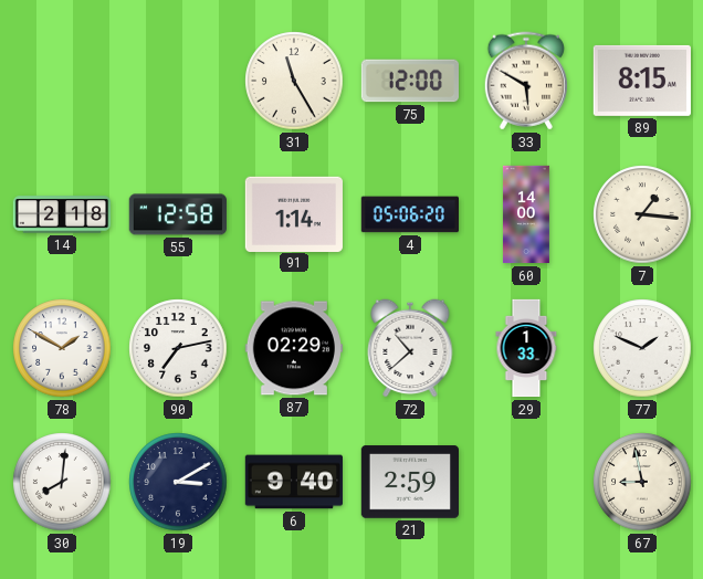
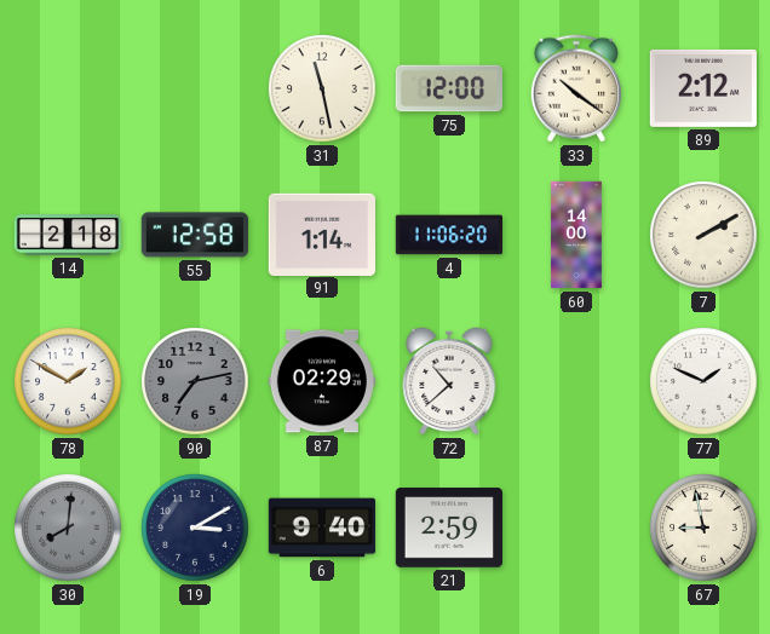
31: 11:25 -> 11:28 (322, 88)
33: 5:50 -> 10:21 (575, 88)
89: 8:15 -> 2:12 (703, 88)
4: 05:06 -> 11:06 (448, 235)
7: 1:16 -> 2:10 (703, 235)
90 dial: white -> grey (195, 381)
29: 1:33 -> none (526, 348)
30 dial: white -> grey (68, 528)
